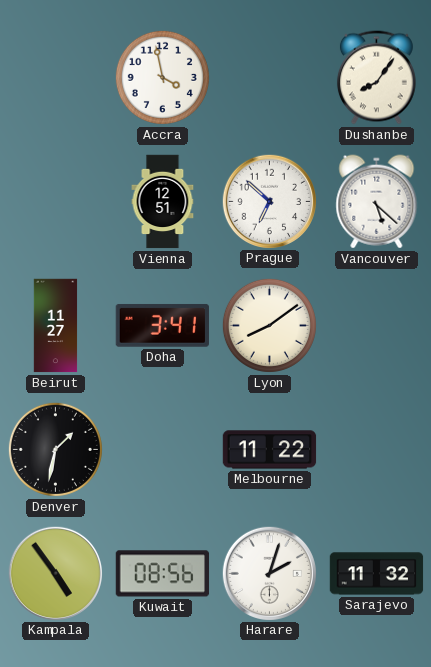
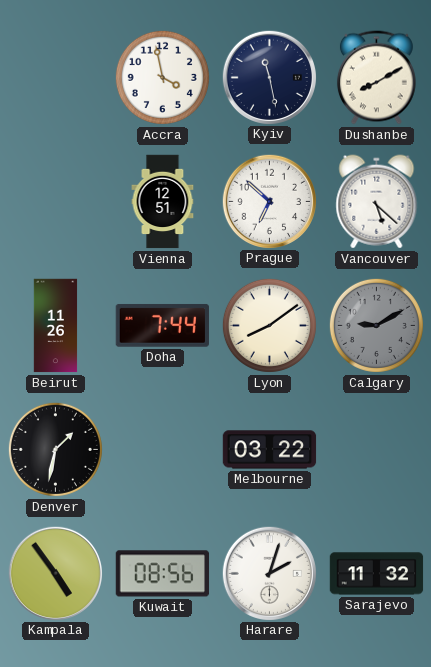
Kyiv: none -> 11:28 (269, 77)
Dushanbe: 8:06 -> 8:10 (376, 78)
Beirut: 11:27 -> 11:26 (56, 326)
Doha: 3:41 -> 7:44 (162, 325)
Calgary: none -> 9:10 (376, 325)
Melbourne: 11:22 -> 03:22 (270, 450)
